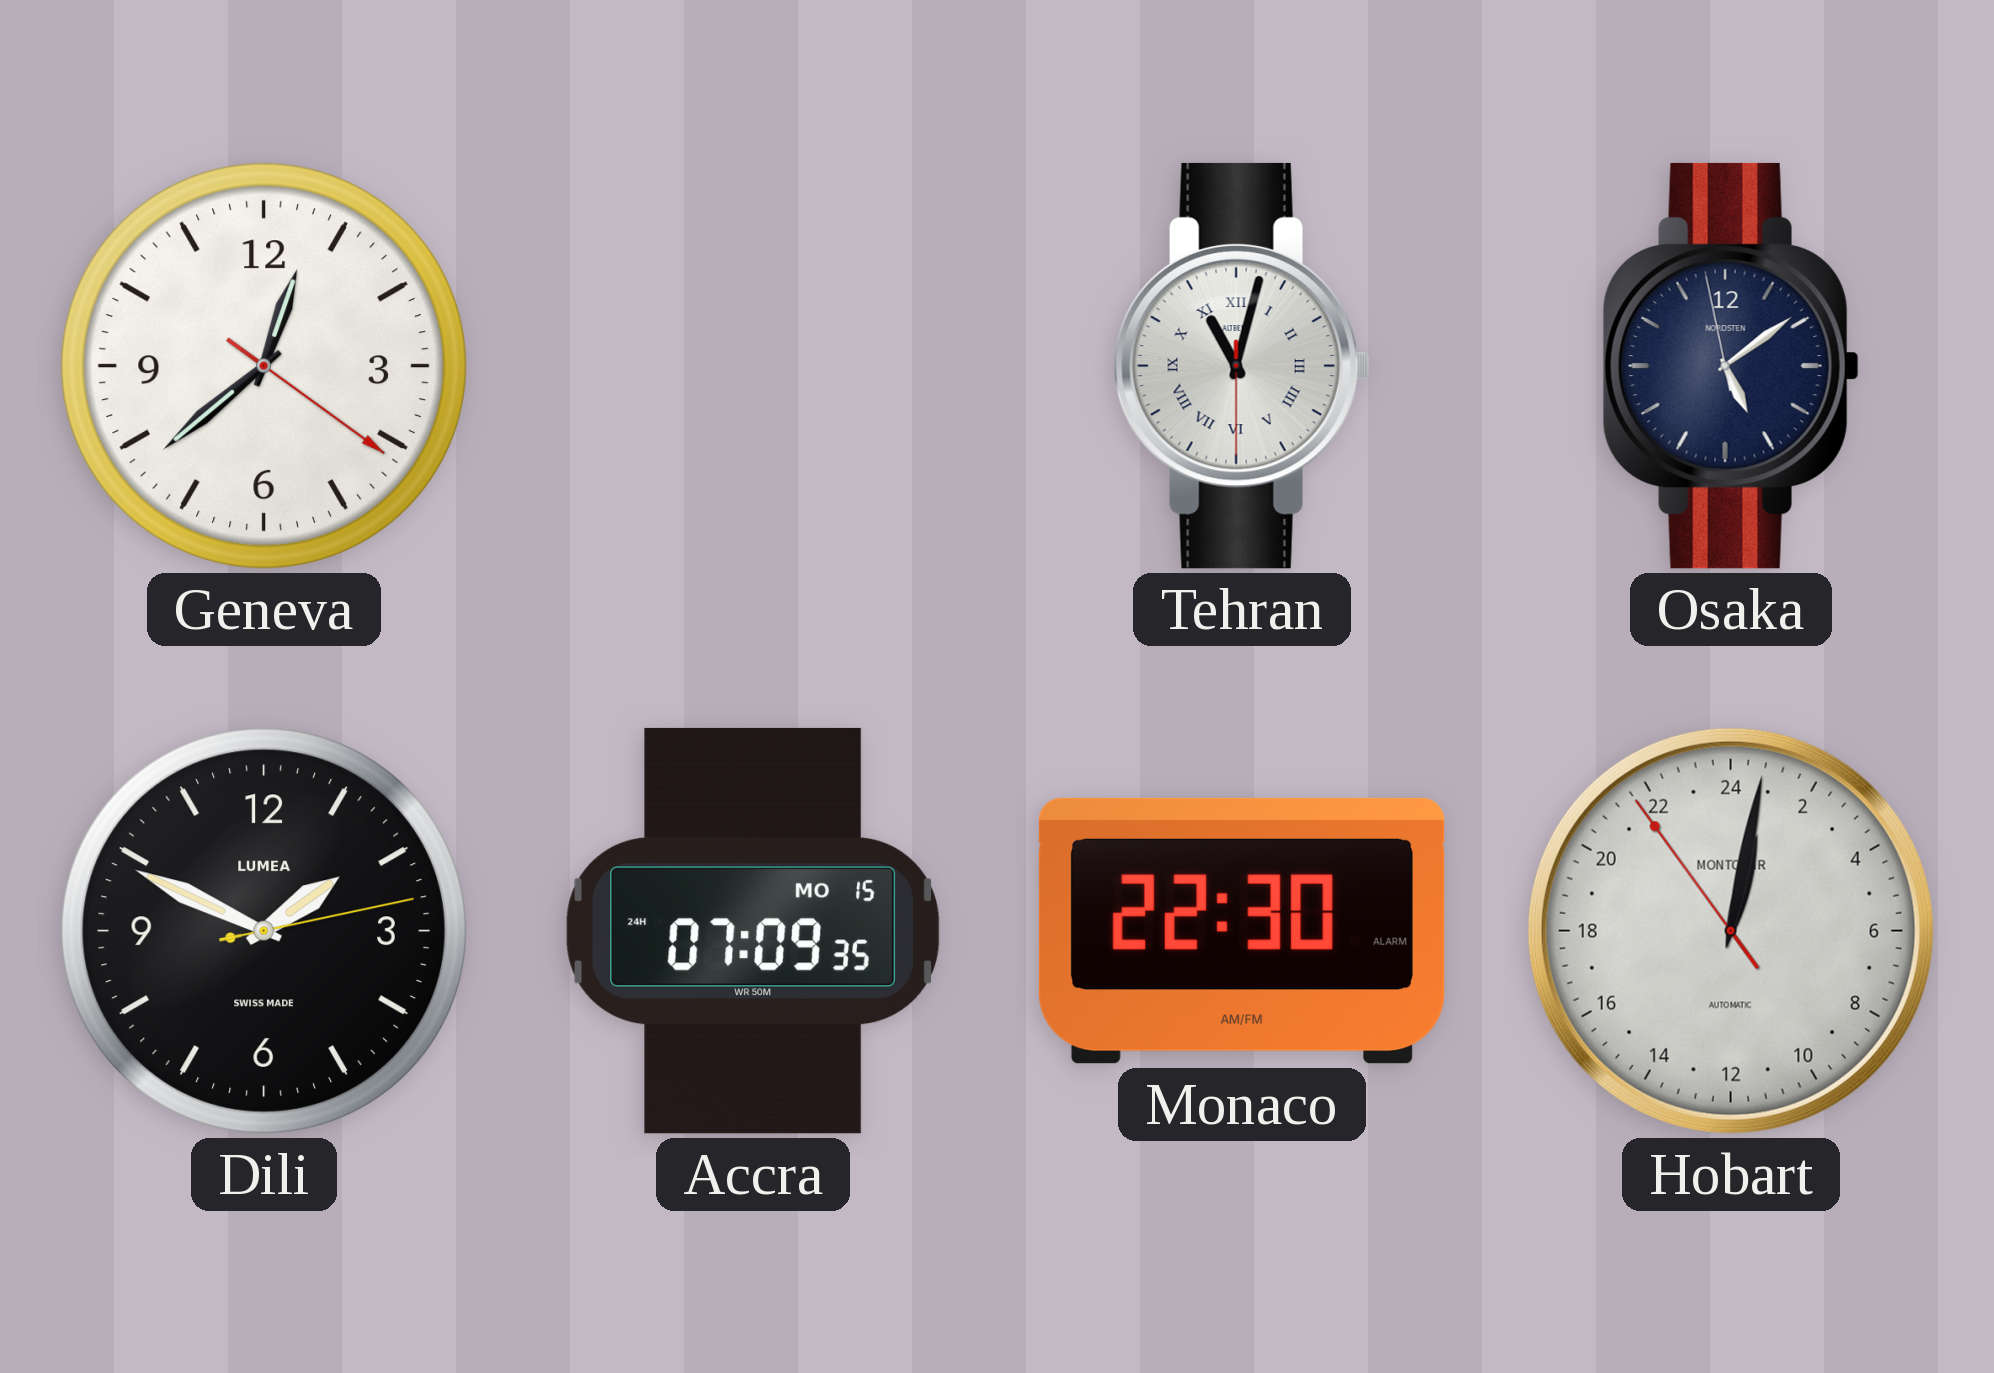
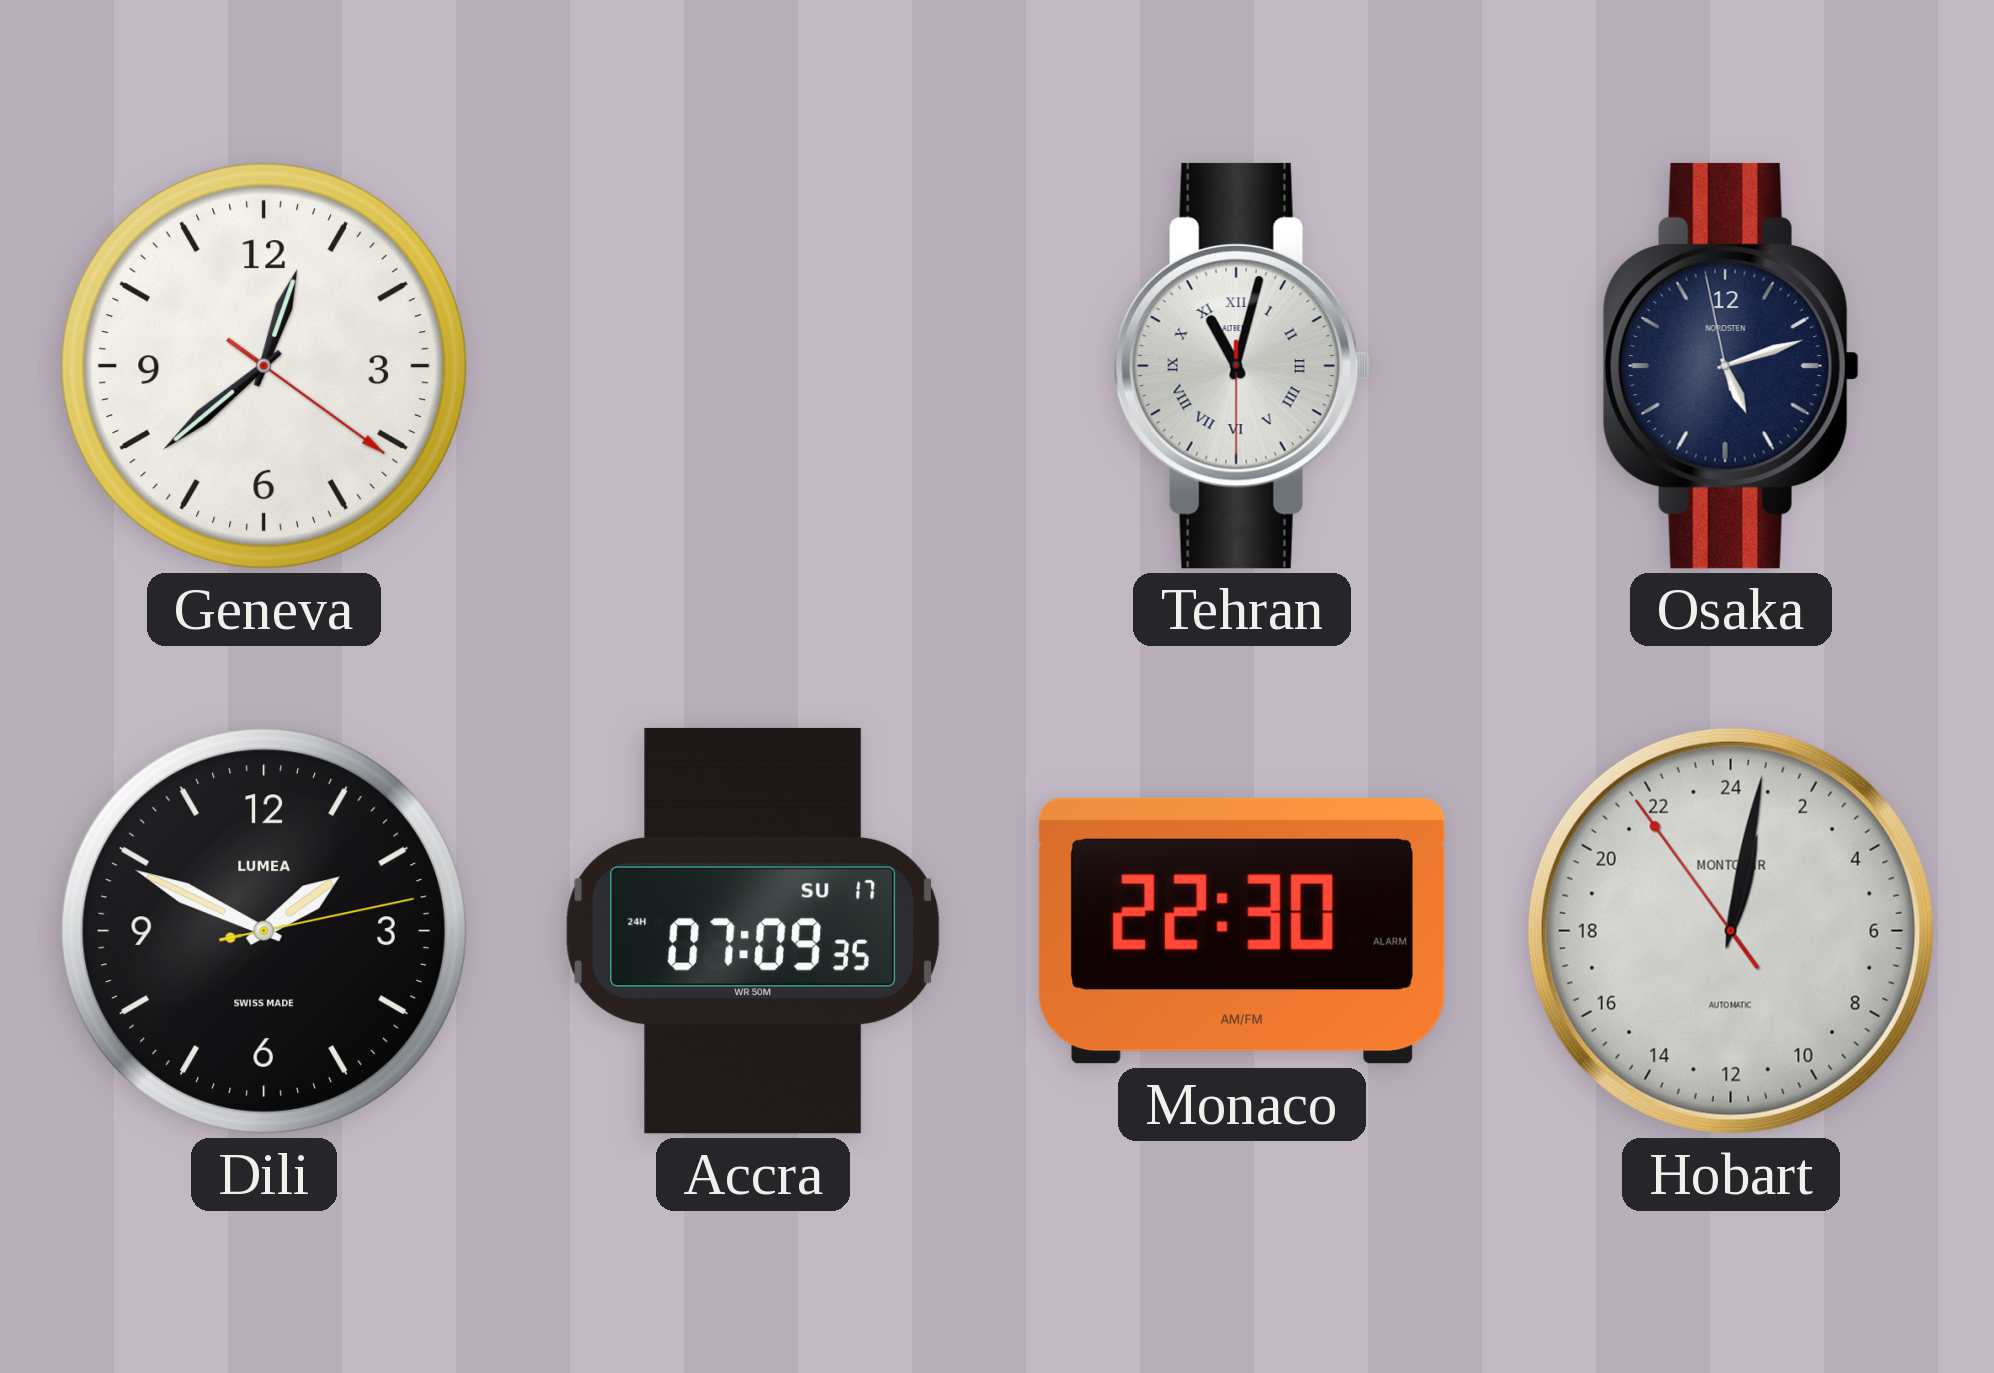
Osaka: 5:08 -> 5:11 (1731, 366)
Accra date: MO 15 -> SU 17 (752, 931)
